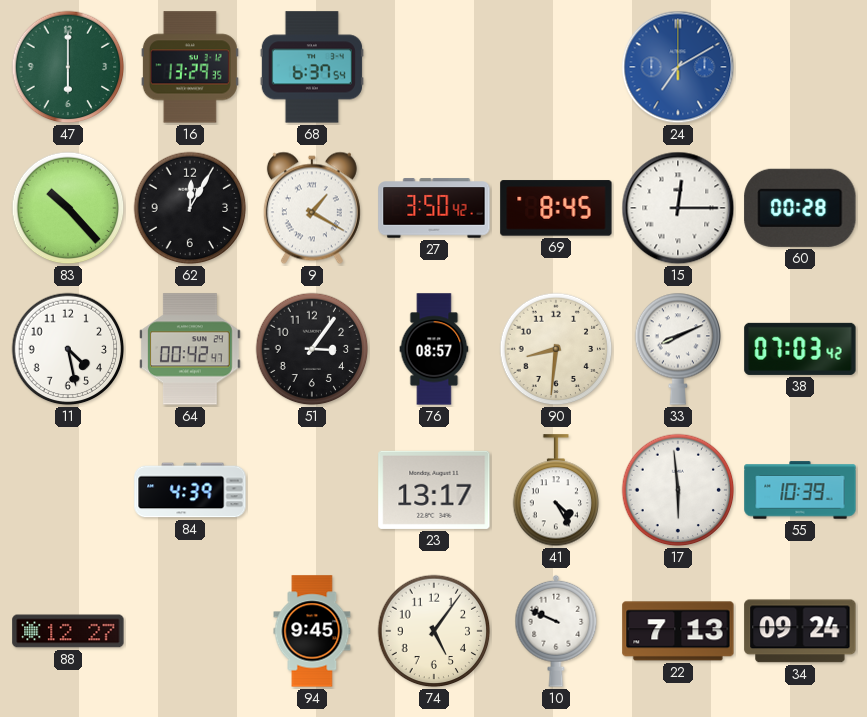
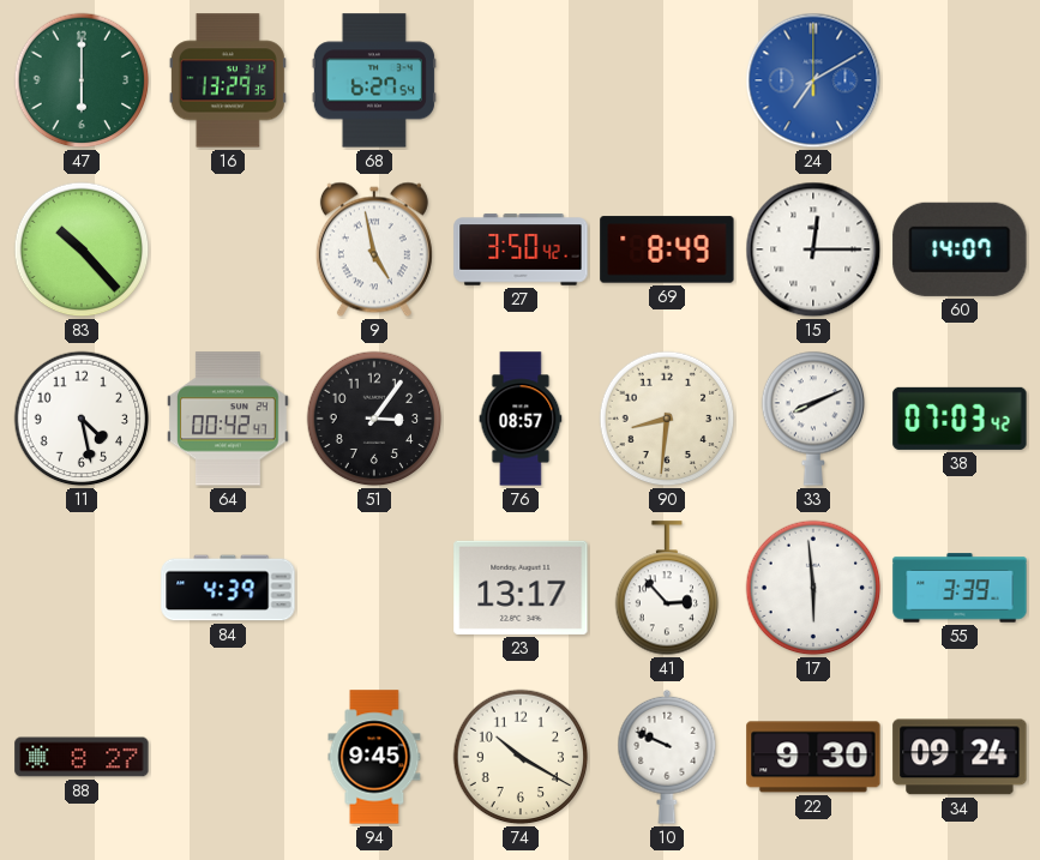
68: 6:37 -> 6:27 (374, 80)
62: 12:05 -> none (190, 208)
9: 1:20 -> 4:58 (374, 249)
69: 8:45 -> 8:49 (667, 249)
60: 00:28 -> 14:07 (960, 249)
41: 4:25 -> 2:53 (667, 589)
55: 10:39 -> 3:39 (960, 588)
88: 12:27 -> 8:27 (82, 757)
74: 5:06 -> 10:20 (521, 757)
22: 7:13 -> 9:30 (813, 757)
